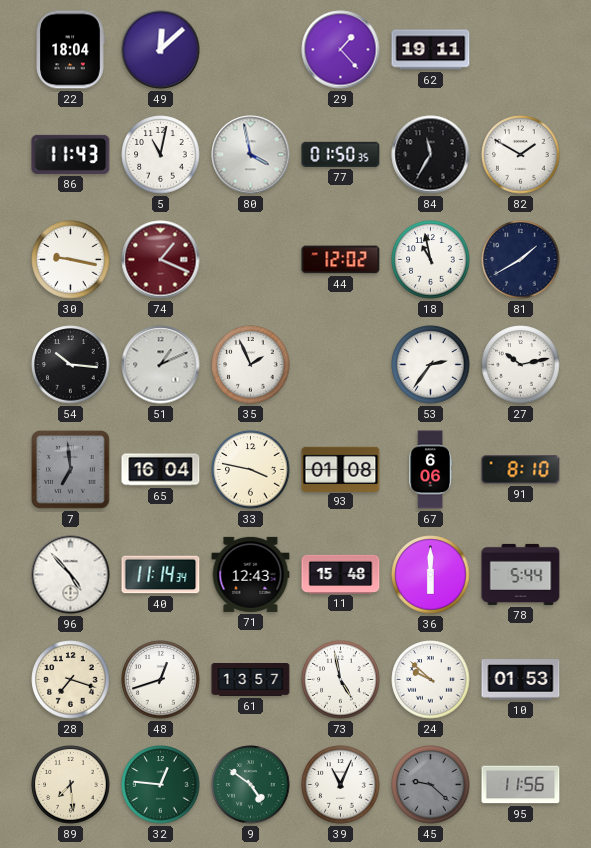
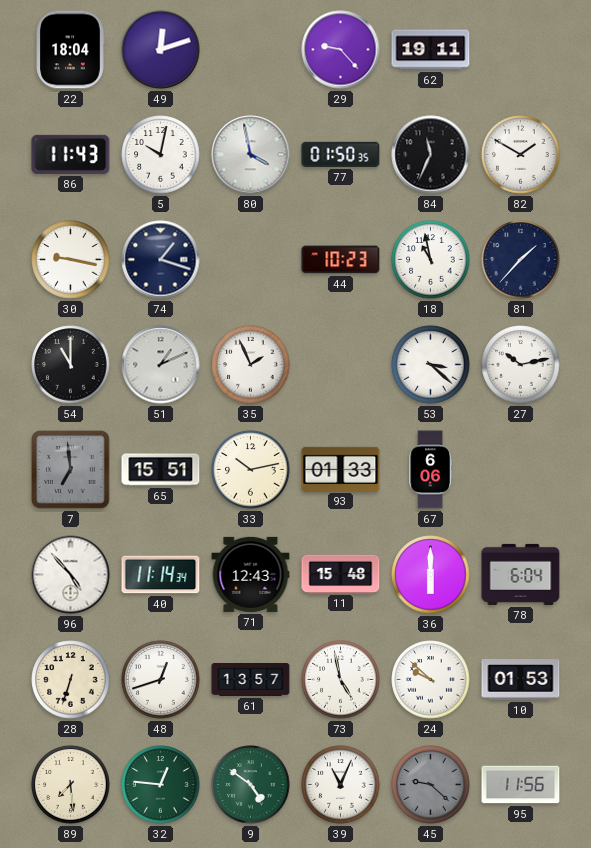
49: 12:08 -> 12:12 (161, 50)
29: 1:23 -> 9:23 (341, 50)
5: 11:02 -> 10:02 (161, 155)
84: 11:35 -> 11:34 (431, 155)
74: 1:19 -> 1:18 (161, 260)
74 dial: burgundy -> navy (161, 260)
44: 12:02 -> 10:23 (341, 260)
81: 1:40 -> 1:37 (521, 260)
54: 10:16 -> 11:00 (71, 365)
53: 2:36 -> 3:22 (431, 365)
65: 16:04 -> 15:51 (161, 470)
33: 3:47 -> 10:13 (251, 470)
93: 01:08 -> 01:33 (341, 469)
91: 8:10 -> none (521, 470)
78: 5:44 -> 6:04 (521, 574)
28: 7:18 -> 6:33 (71, 680)
